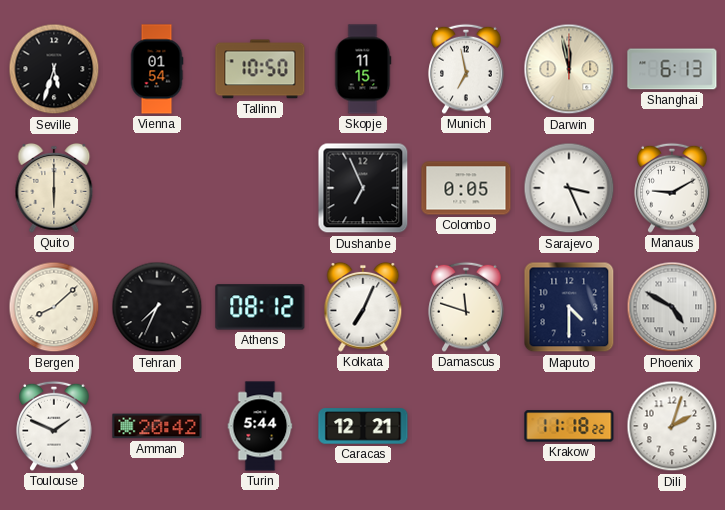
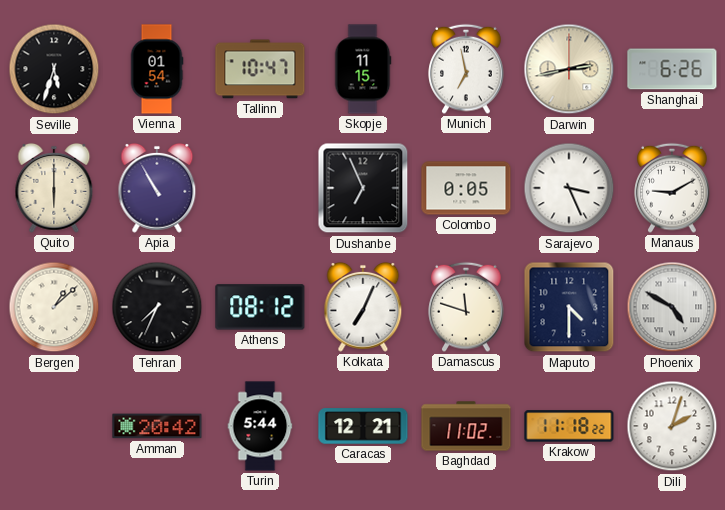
Tallinn: 10:50 -> 10:47 (260, 69)
Darwin: 11:58 -> 2:43 (569, 69)
Shanghai: 6:13 -> 6:26 (672, 69)
Apia: none -> 10:55 (157, 188)
Bergen: 8:08 -> 1:08 (54, 307)
Toulouse: 1:49 -> none (54, 426)
Baghdad: none -> 11:02 (466, 426)
